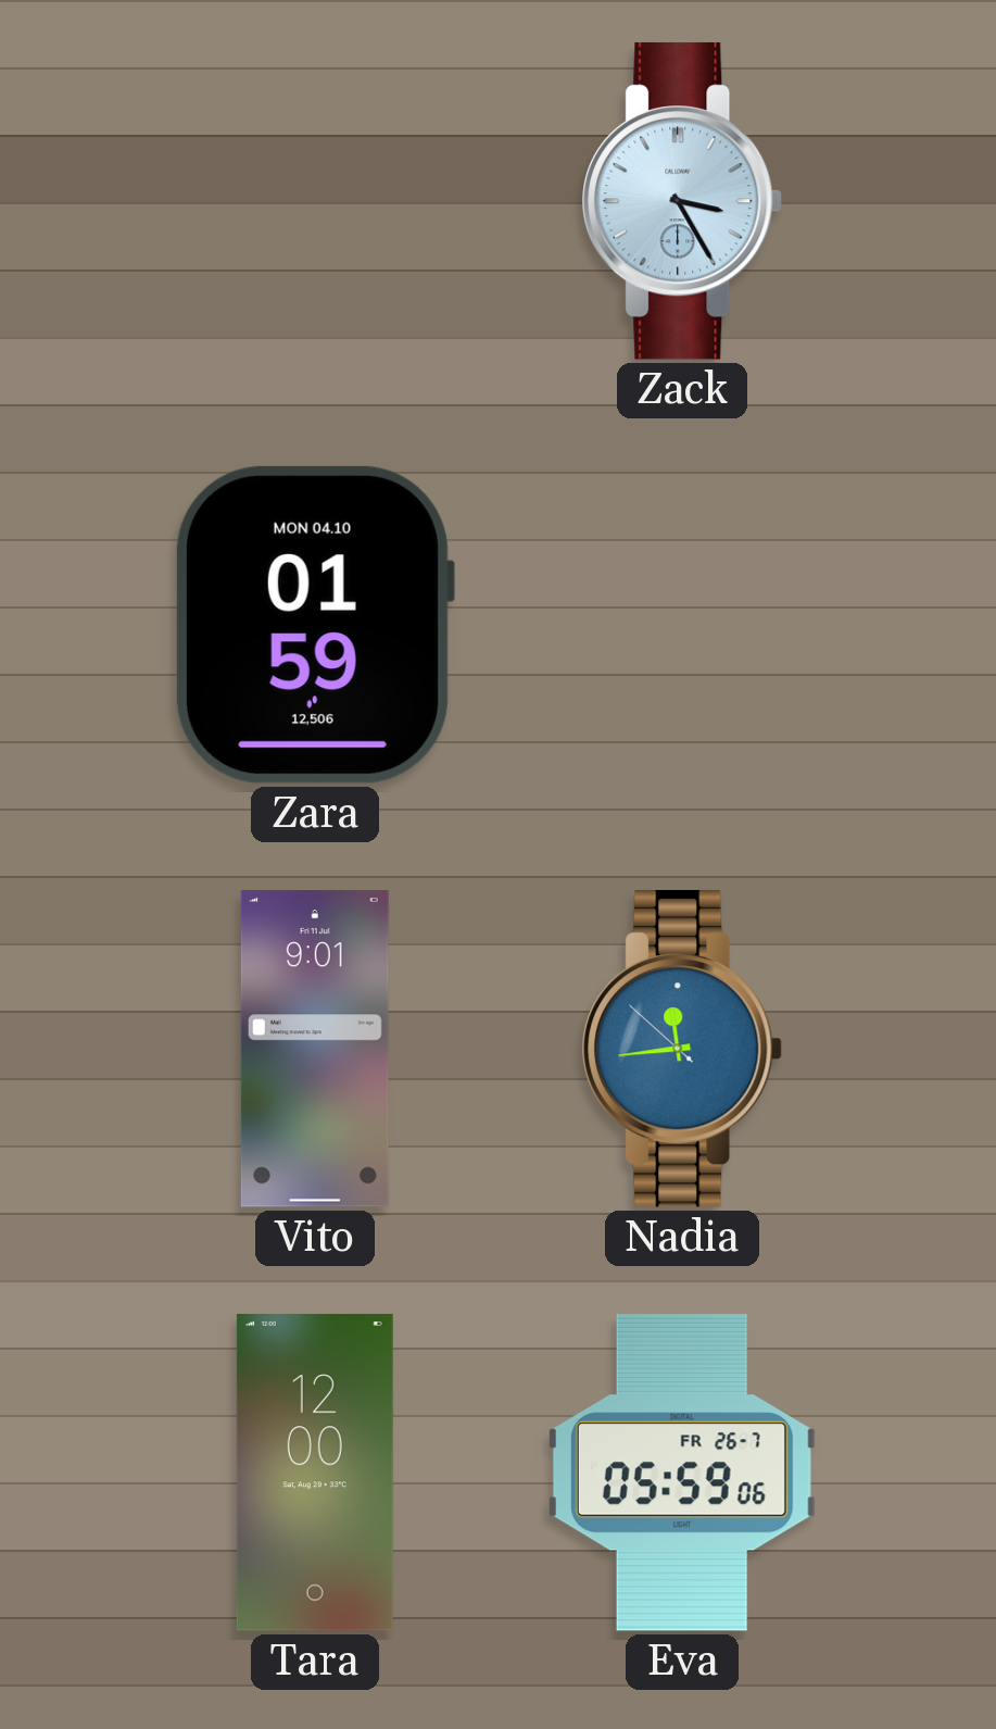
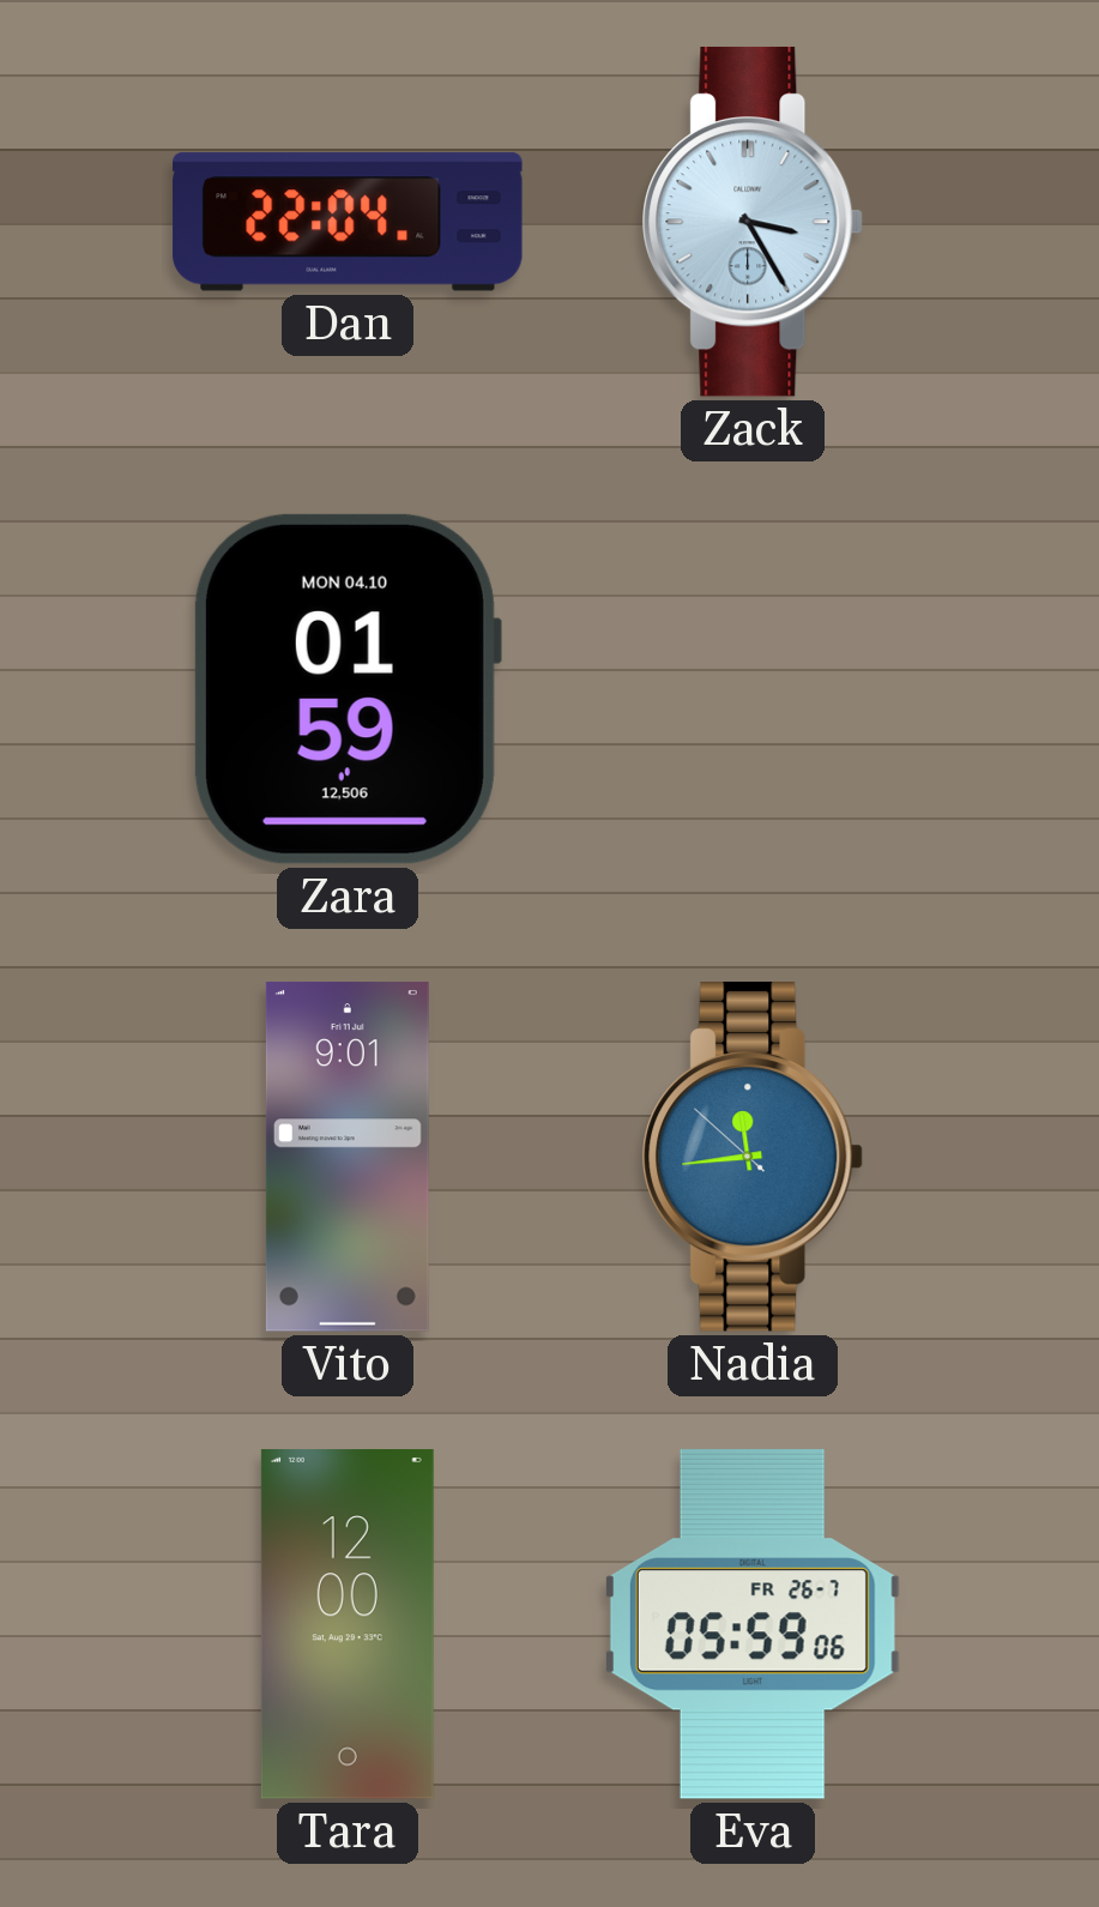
Dan: none -> 22:04 (348, 222)
